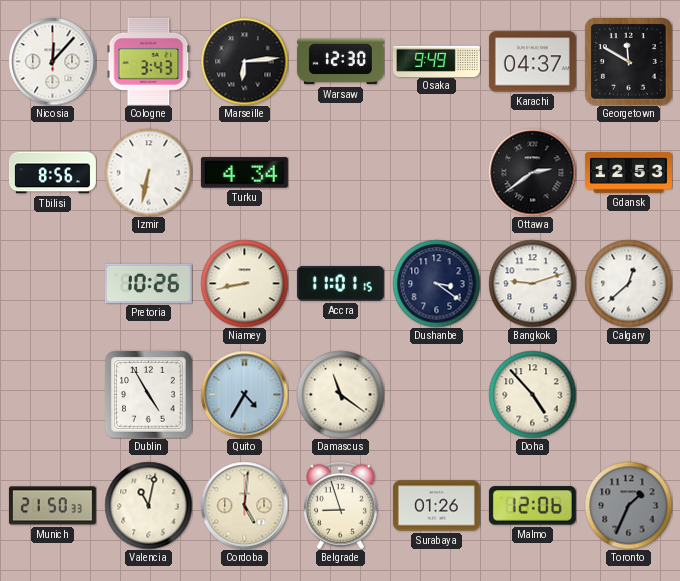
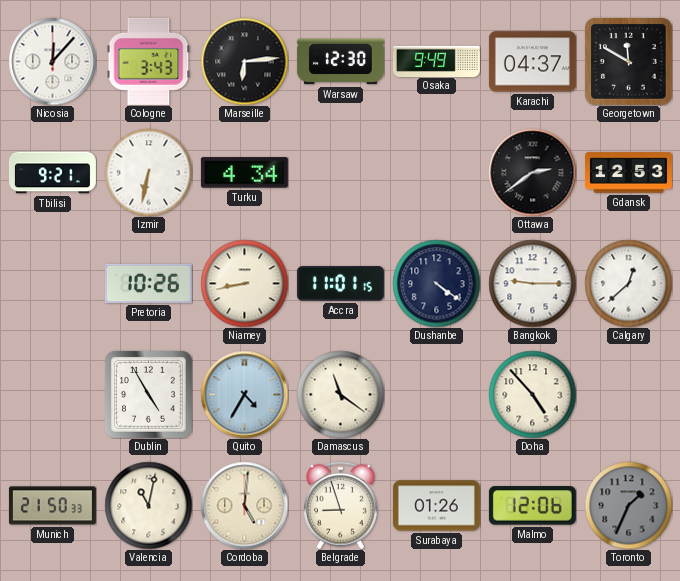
Tbilisi: 8:56 -> 9:21 (52, 173)
Dushanbe: 3:21 -> 4:21 (436, 283)
Bangkok: 9:12 -> 9:15 (532, 283)
